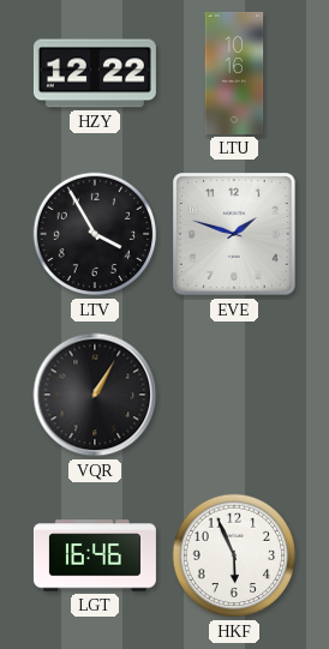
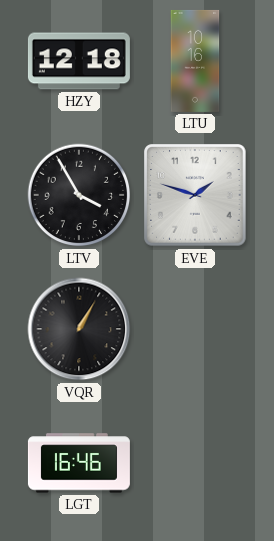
HZY: 12:22 -> 12:18 (79, 61)
HKF: 5:56 -> none (234, 555)
